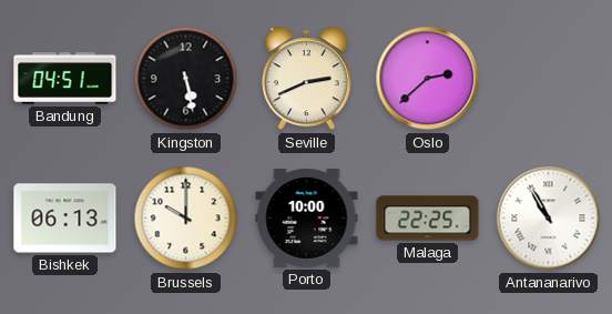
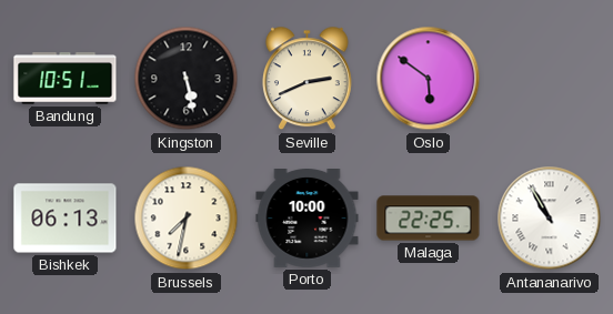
Bandung: 04:51 -> 10:51 (66, 79)
Oslo: 2:38 -> 5:51 (429, 79)
Brussels: 10:00 -> 7:32 (187, 219)
